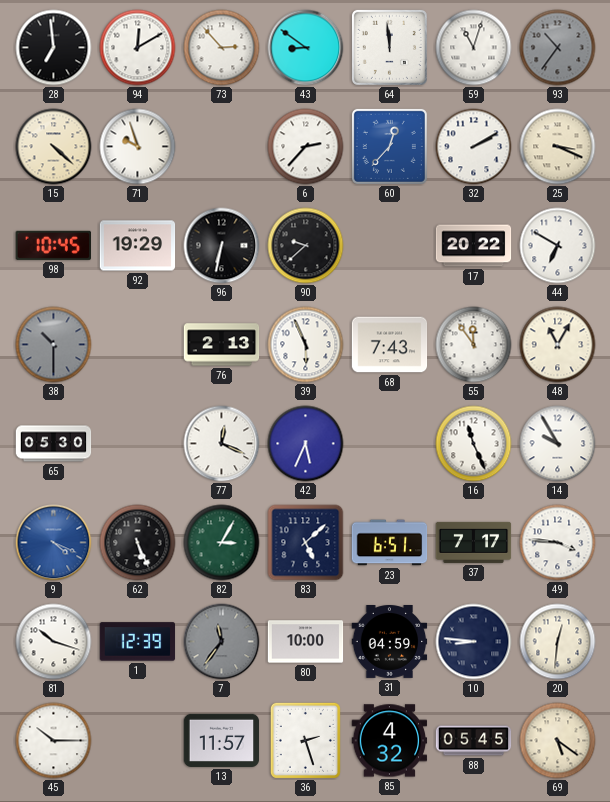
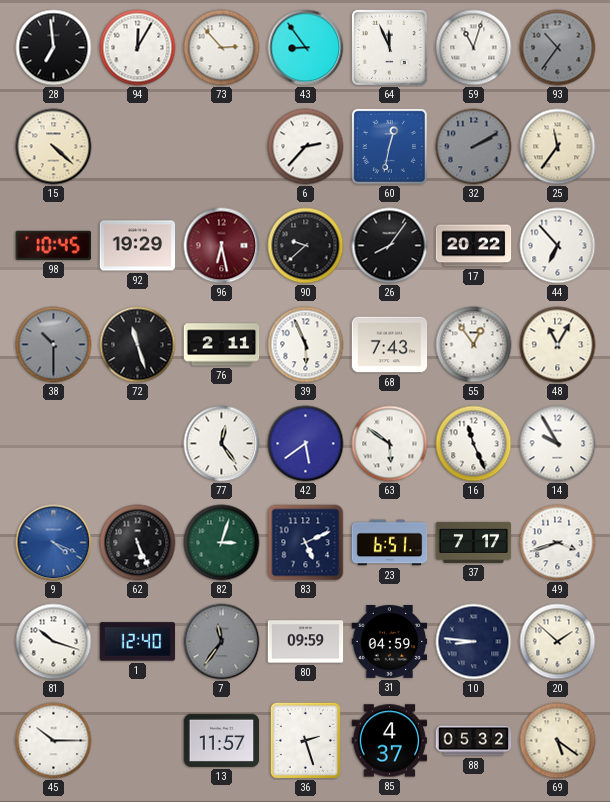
94: 12:10 -> 12:05 (138, 48)
43: 8:51 -> 8:54 (306, 48)
64: 11:59 -> 11:56 (389, 47)
71: 9:57 -> none (138, 147)
60: 12:37 -> 12:32 (389, 146)
32 dial: white -> grey (474, 147)
25: 3:19 -> 11:36 (558, 147)
96: 6:32 -> 6:28 (222, 246)
96 dial: black -> burgundy (222, 246)
26: none -> 8:06 (390, 246)
44: 6:50 -> 6:53 (558, 246)
72: none -> 11:27 (138, 345)
76: 2:13 -> 2:11 (222, 345)
55: 11:54 -> 12:54 (474, 345)
65: 05:30 -> none (54, 444)
77: 12:19 -> 12:24 (222, 444)
42: 5:34 -> 5:39 (306, 444)
63: none -> 5:51 (390, 444)
82: 3:05 -> 3:03 (222, 543)
83: 5:08 -> 5:11 (306, 543)
49: 3:46 -> 3:42 (558, 543)
1: 12:39 -> 12:40 (138, 642)
80: 10:00 -> 09:59 (306, 642)
20: 12:31 -> 1:52 (558, 642)
85: 4:32 -> 4:37 (390, 741)
88: 05:45 -> 05:32 (474, 741)
